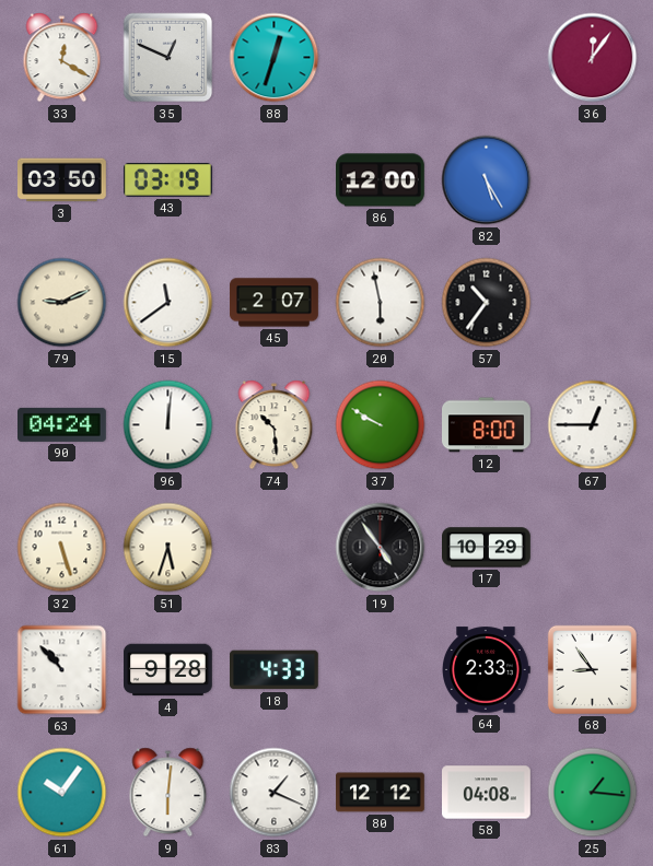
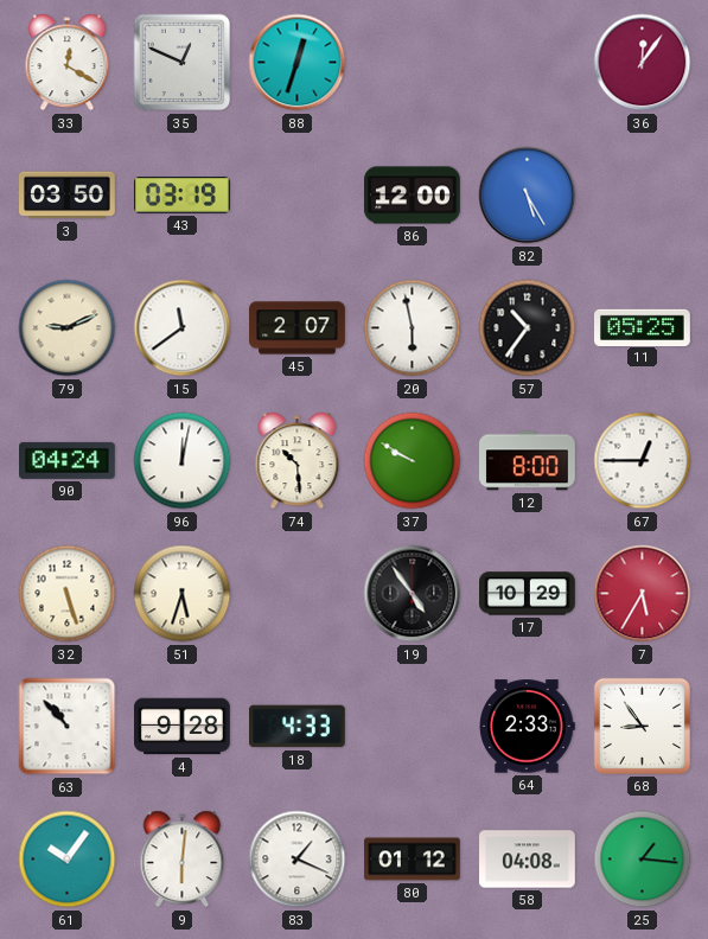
11: none -> 05:25 (643, 327)
96: 12:01 -> 12:02 (183, 461)
7: none -> 5:35 (643, 594)
80: 12:12 -> 01:12 (413, 860)
